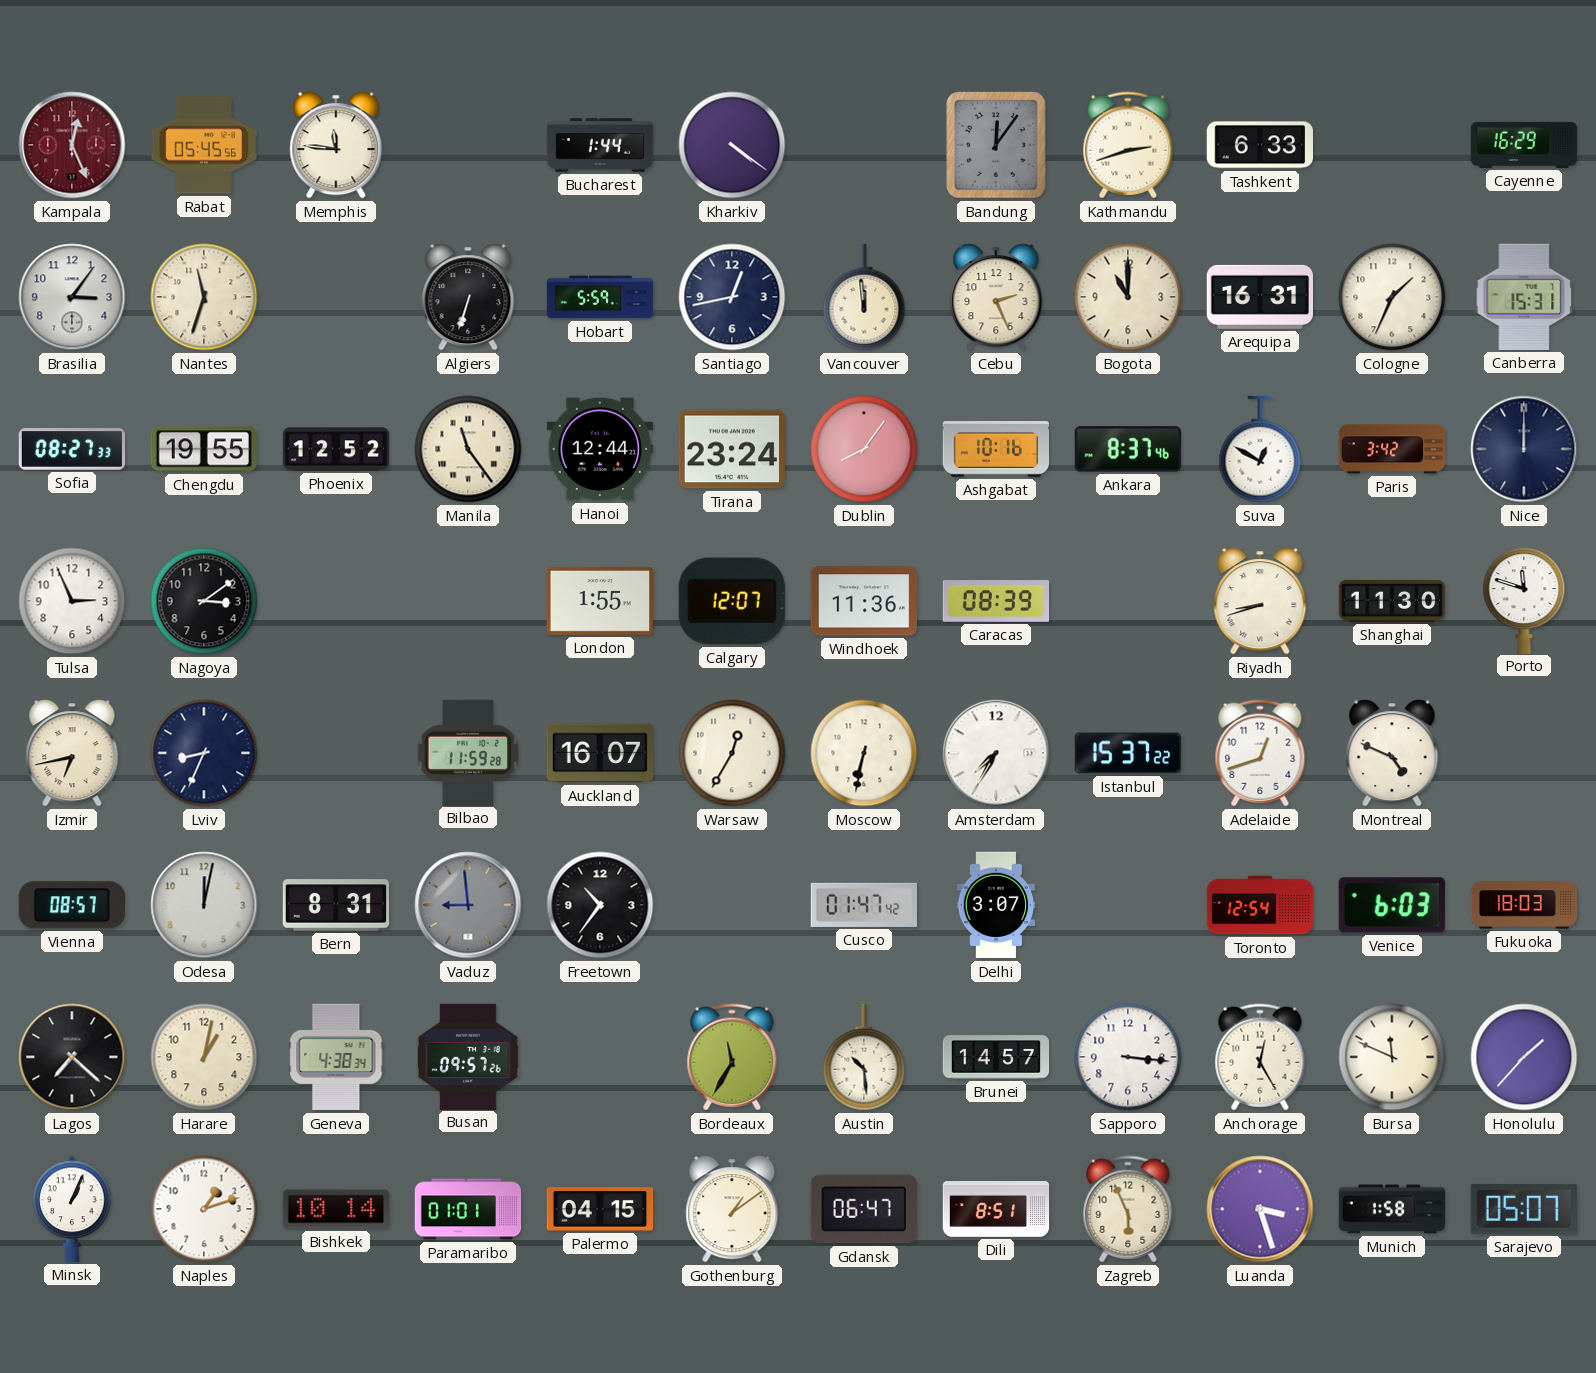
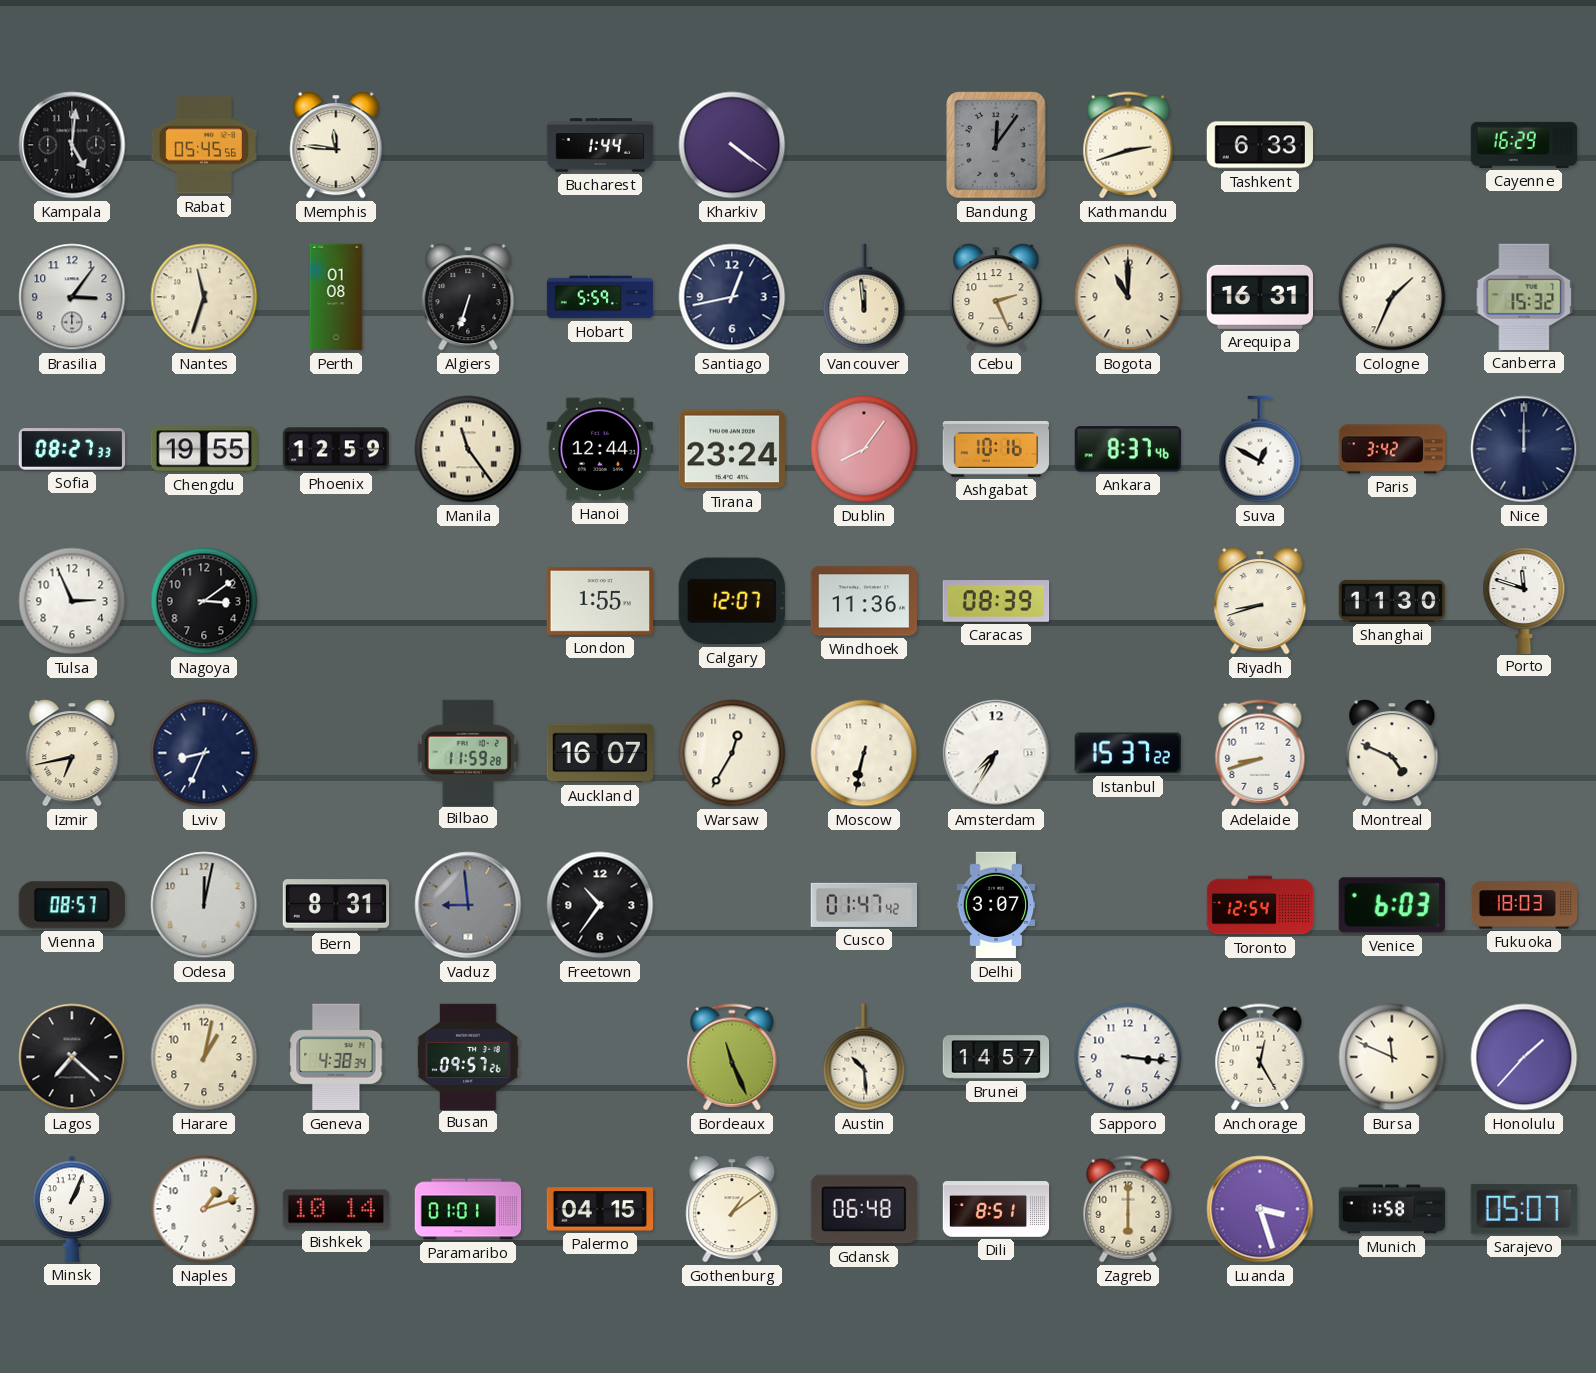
Kampala: 12:26 -> 5:01 (72, 145)
Kampala dial: burgundy -> black (72, 145)
Perth: none -> 01:08 (336, 297)
Canberra: 15:31 -> 15:32 (1524, 297)
Phoenix: 12:52 -> 12:59 (336, 449)
Adelaide: 12:42 -> 8:42 (1260, 753)
Bordeaux: 11:35 -> 11:26 (732, 1057)
Gdansk: 06:47 -> 06:48 (864, 1209)
Zagreb: 5:56 -> 6:00 (1128, 1209)
